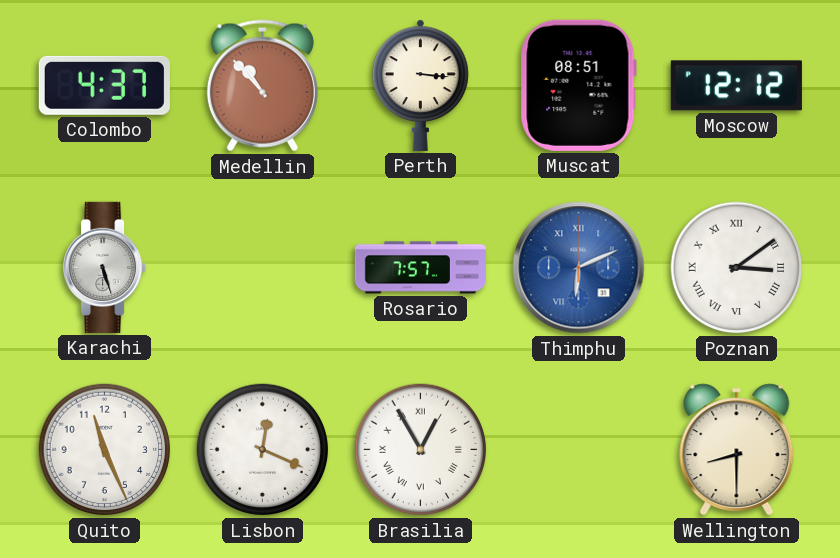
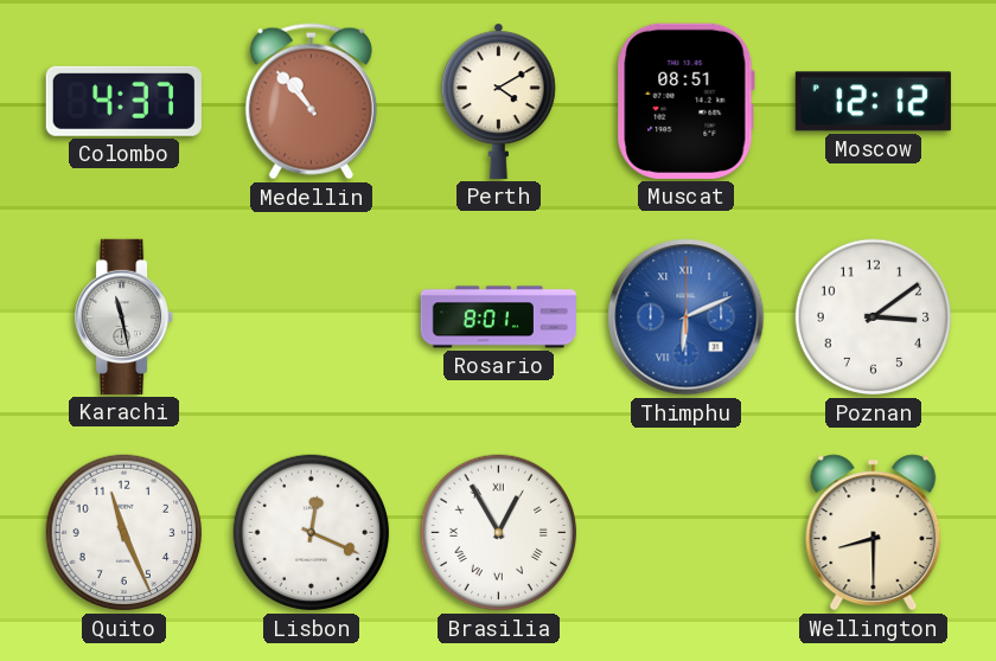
Perth: 3:16 -> 4:10 (498, 101)
Karachi: 5:27 -> 11:28 (124, 316)
Rosario: 7:57 -> 8:01 (498, 317)
Poznan numerals: Roman -> Arabic (874, 317)
